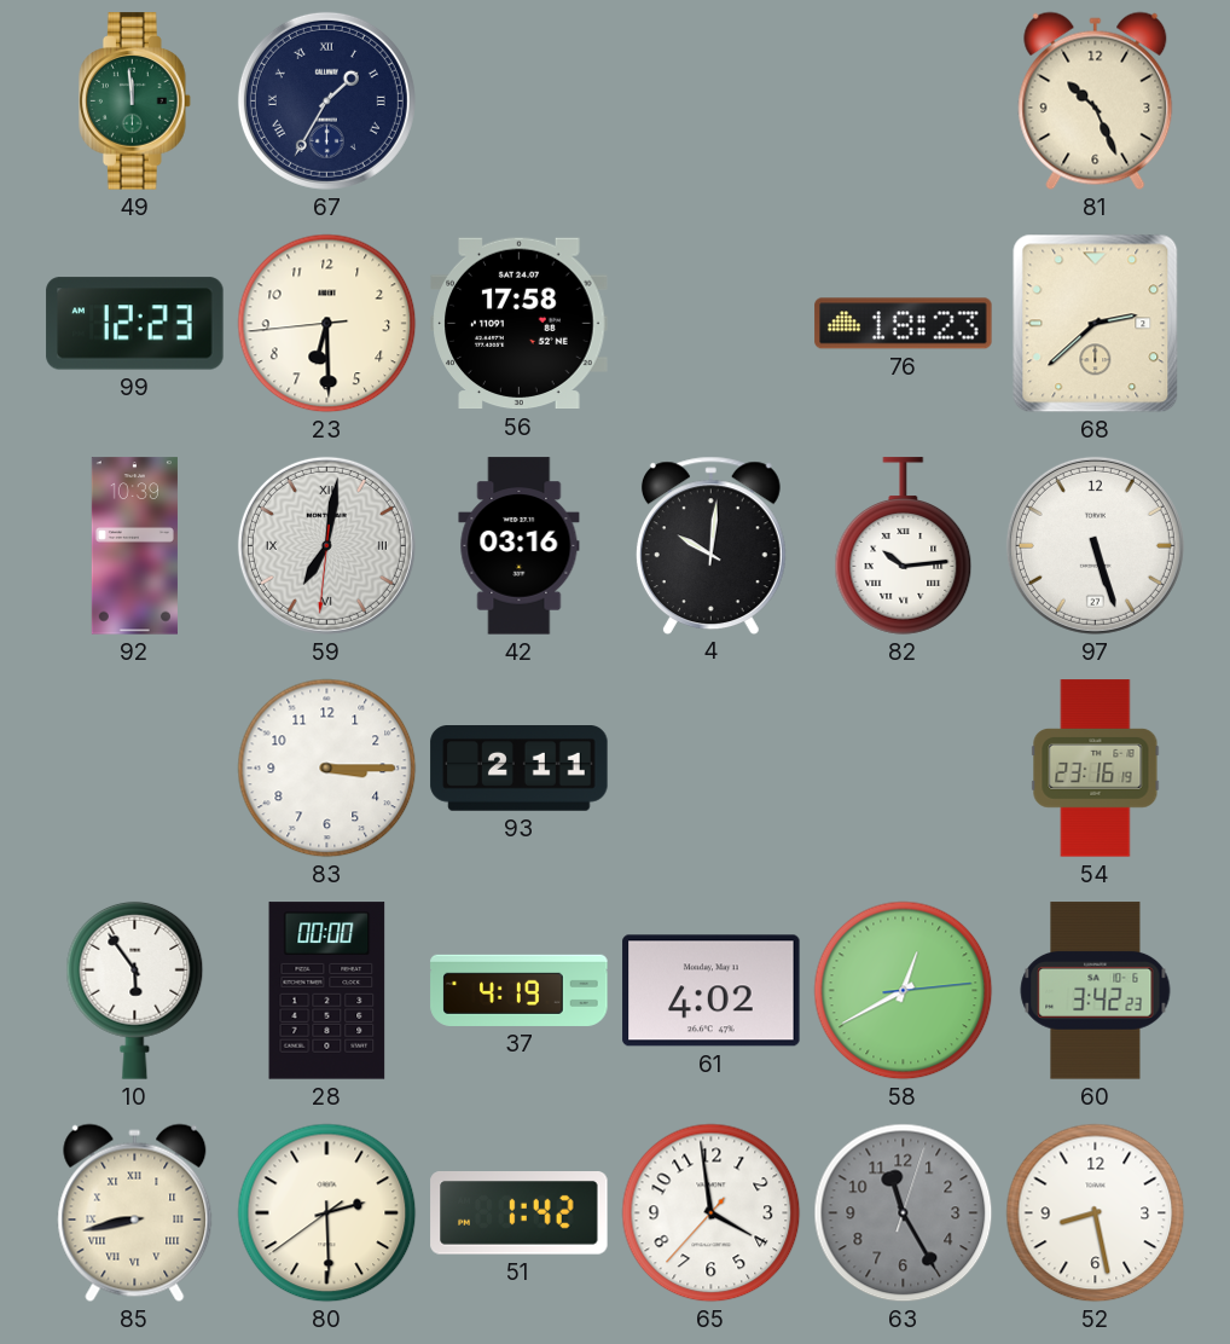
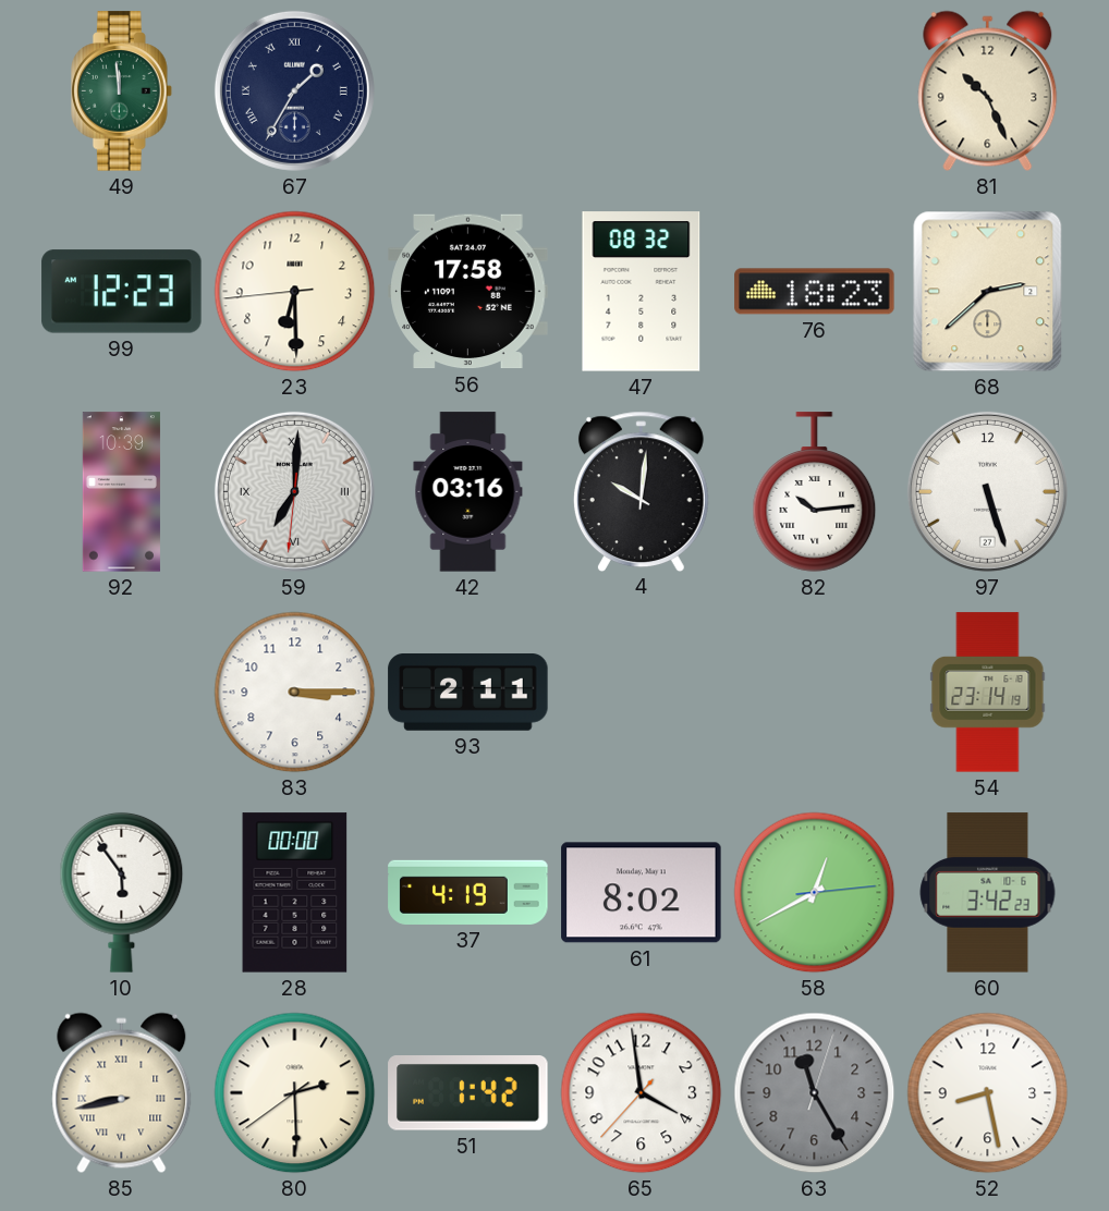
47: none -> 08:32 (642, 292)
59: 7:01 -> 7:00 (294, 491)
54: 23:16 -> 23:14 (988, 693)
61: 4:02 -> 8:02 (642, 893)
